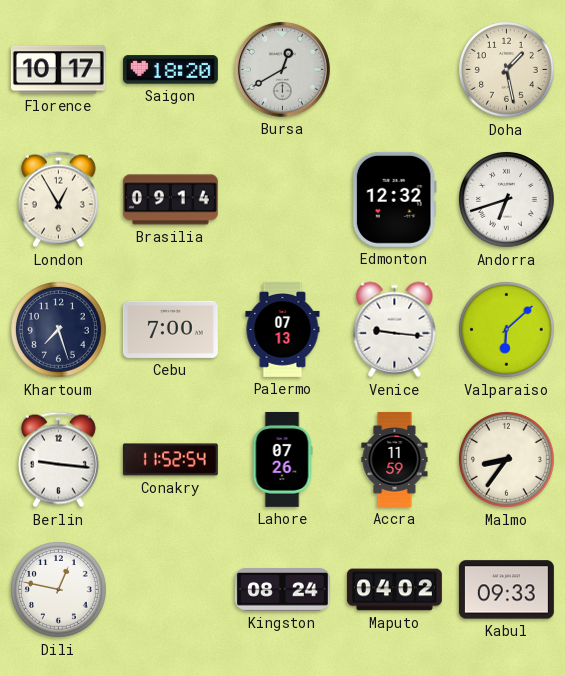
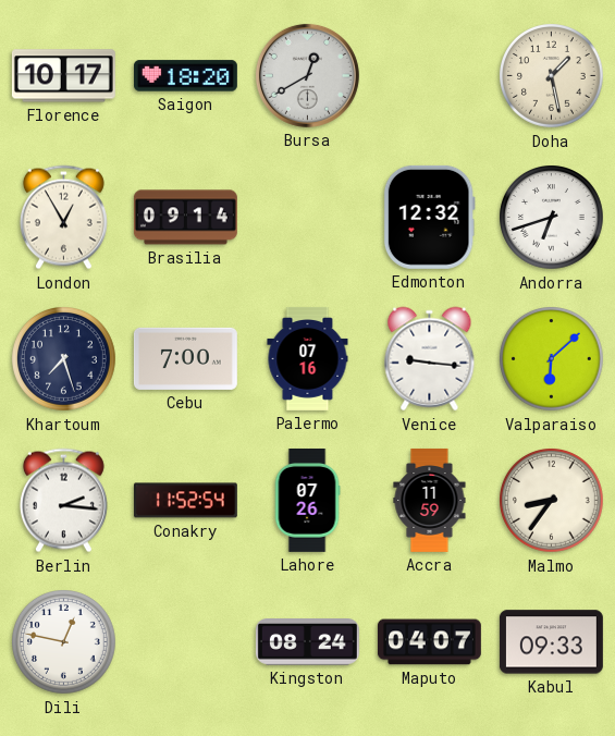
Palermo: 07:13 -> 07:16 (308, 358)
Berlin: 9:16 -> 2:16 (63, 501)
Maputo: 04:02 -> 04:07 (429, 642)
